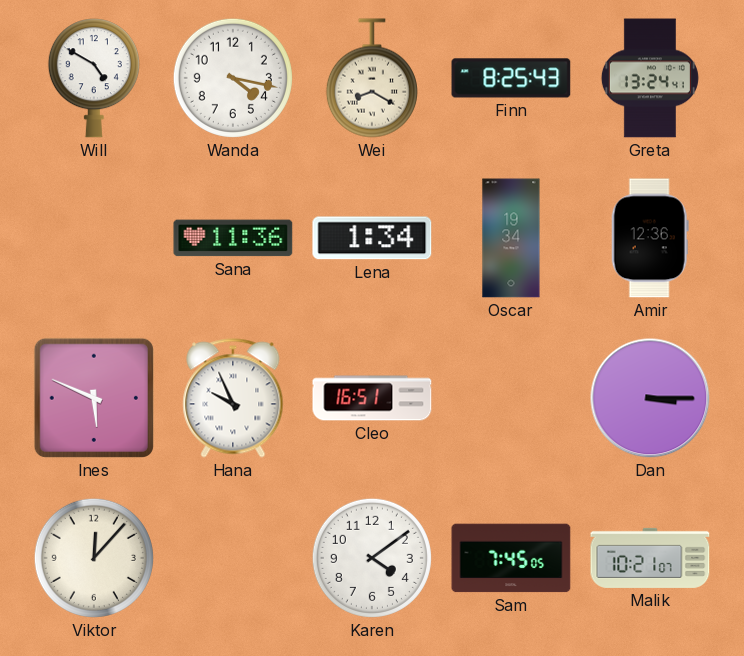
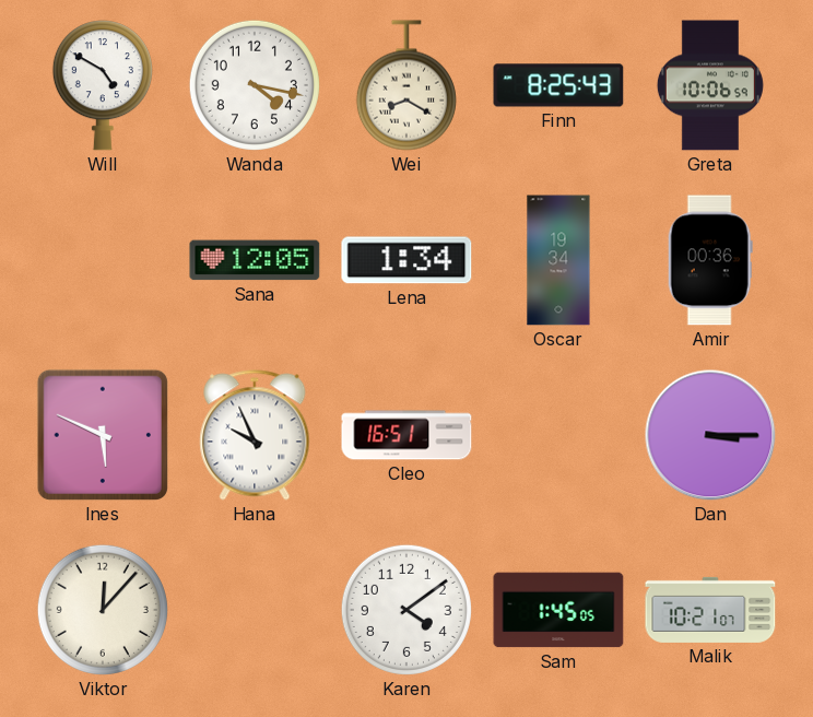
Greta: 13:24 -> 10:06 (710, 85)
Sana: 11:36 -> 12:05 (255, 260)
Amir: 12:36 -> 00:36 (710, 260)
Sam: 7:45 -> 1:45 (558, 610)
